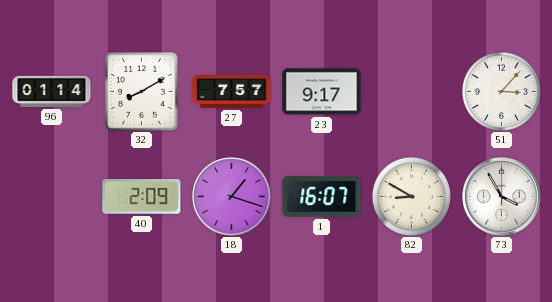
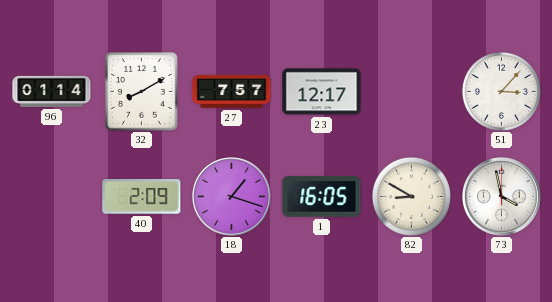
23: 9:17 -> 12:17 (322, 92)
1: 16:07 -> 16:05 (322, 197)
73: 3:55 -> 3:58 (502, 197)
